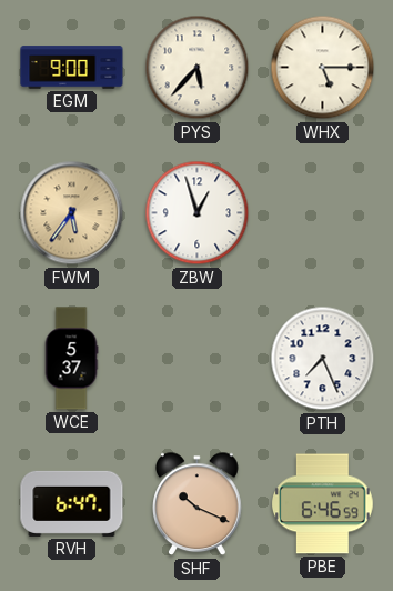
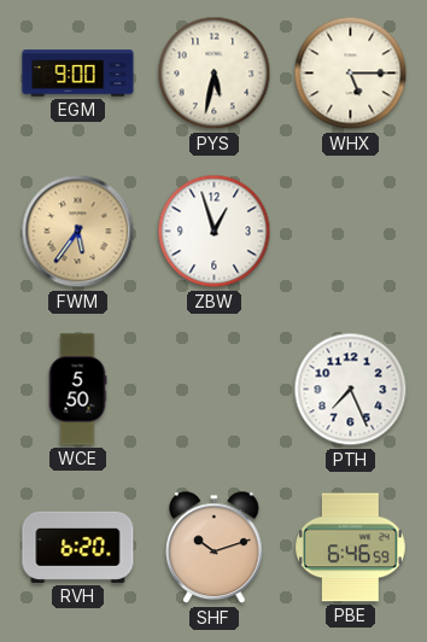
PYS: 5:37 -> 5:32 (215, 74)
WCE: 5:37 -> 5:50 (77, 390)
RVH: 6:47 -> 6:20 (78, 547)
SHF: 10:19 -> 10:12 (215, 548)
